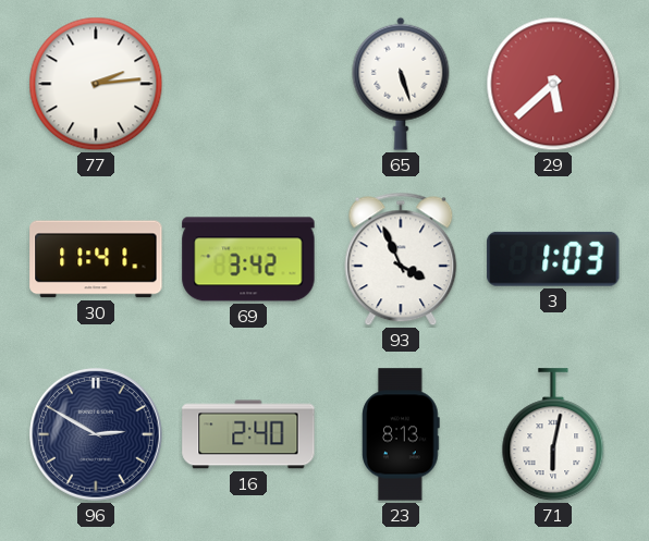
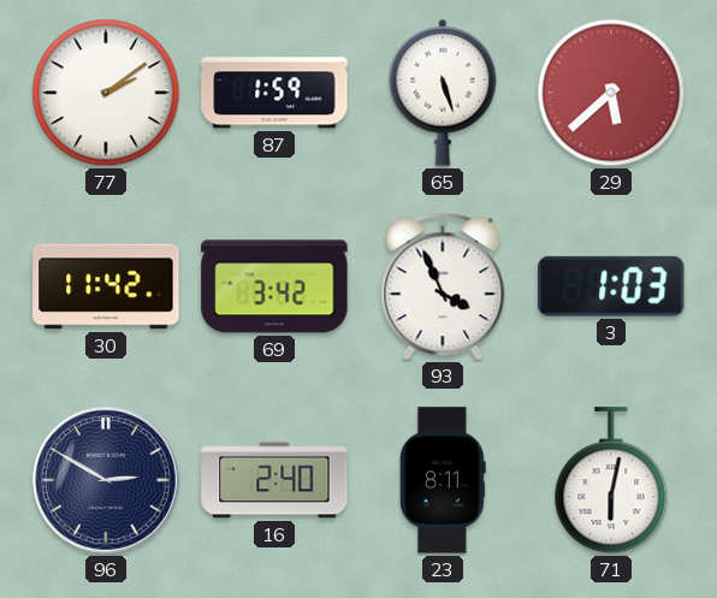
77: 2:14 -> 2:09 (106, 93)
87: none -> 1:59 (274, 93)
30: 11:41 -> 11:42 (106, 286)
23: 8:13 -> 8:11 (443, 480)
